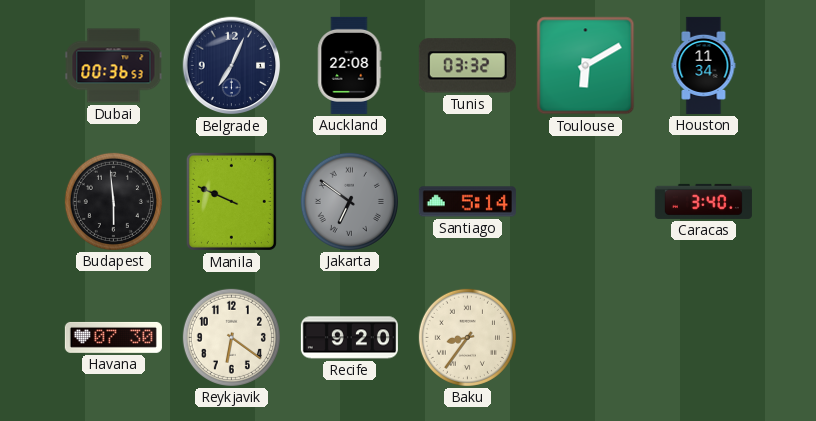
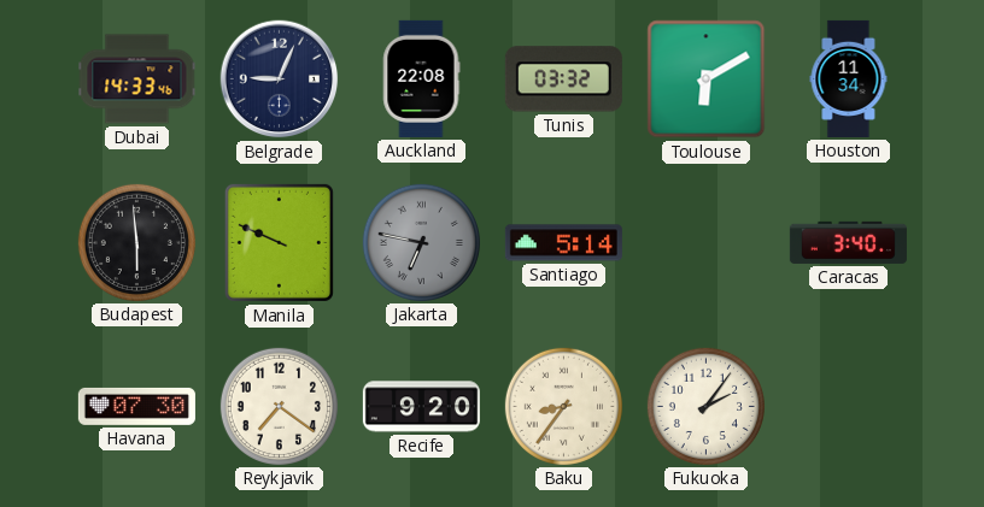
Dubai: 00:36 -> 14:33 (137, 79)
Belgrade: 7:04 -> 9:04 (280, 79)
Jakarta: 6:51 -> 6:47 (421, 242)
Reykjavik: 6:21 -> 7:21 (279, 406)
Fukuoka: none -> 2:06 (705, 406)
